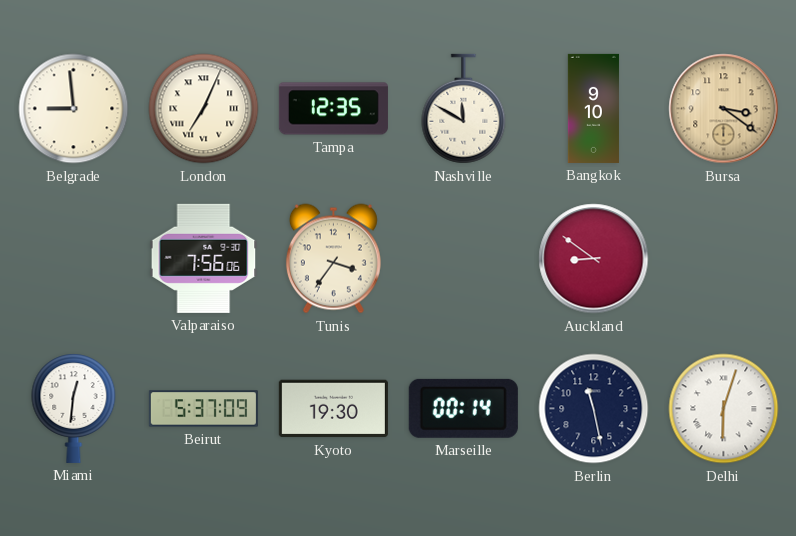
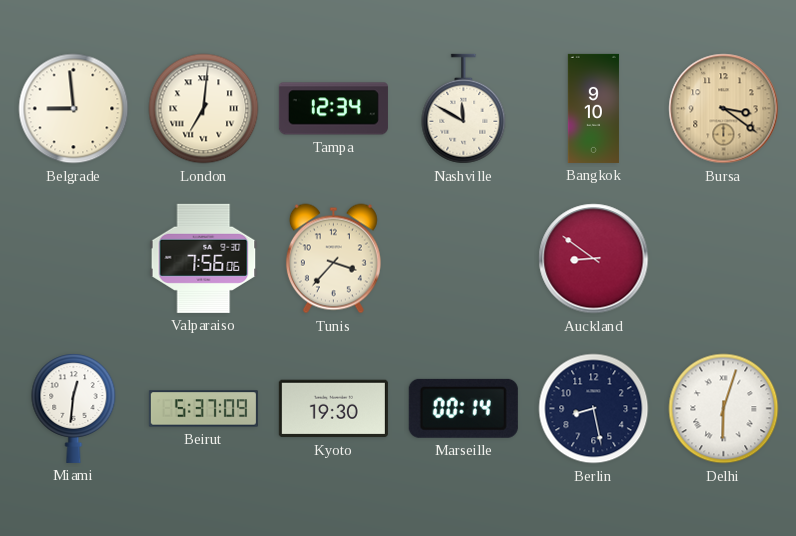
London: 7:04 -> 7:01 (204, 109)
Tampa: 12:35 -> 12:34 (333, 109)
Tunis: 3:36 -> 3:37 (333, 259)
Berlin: 11:28 -> 8:28 (594, 409)
